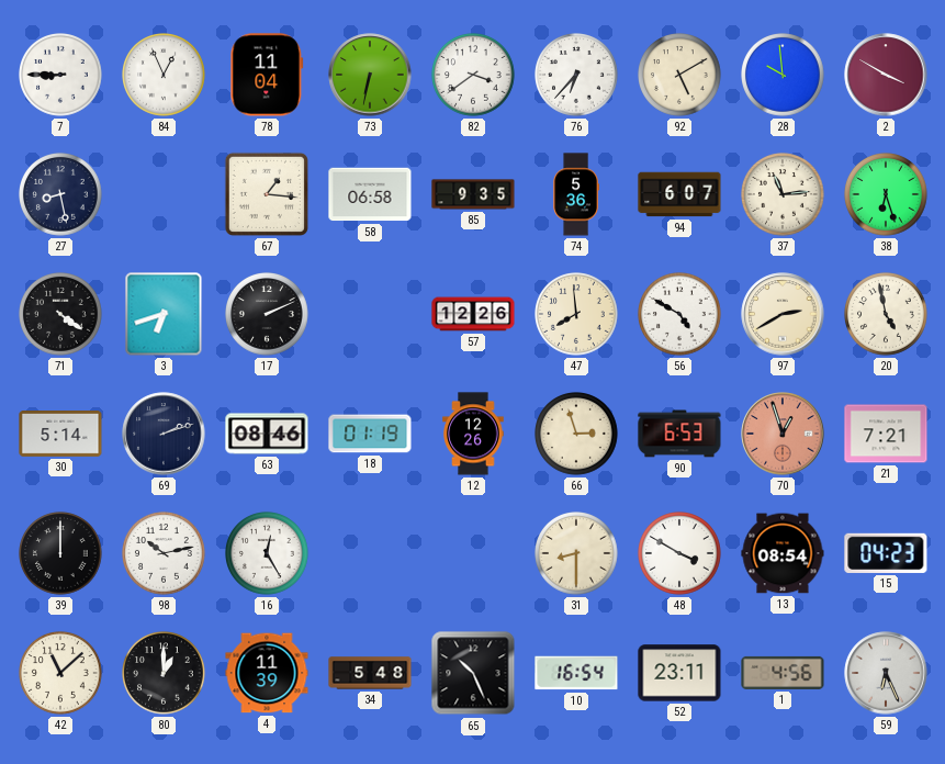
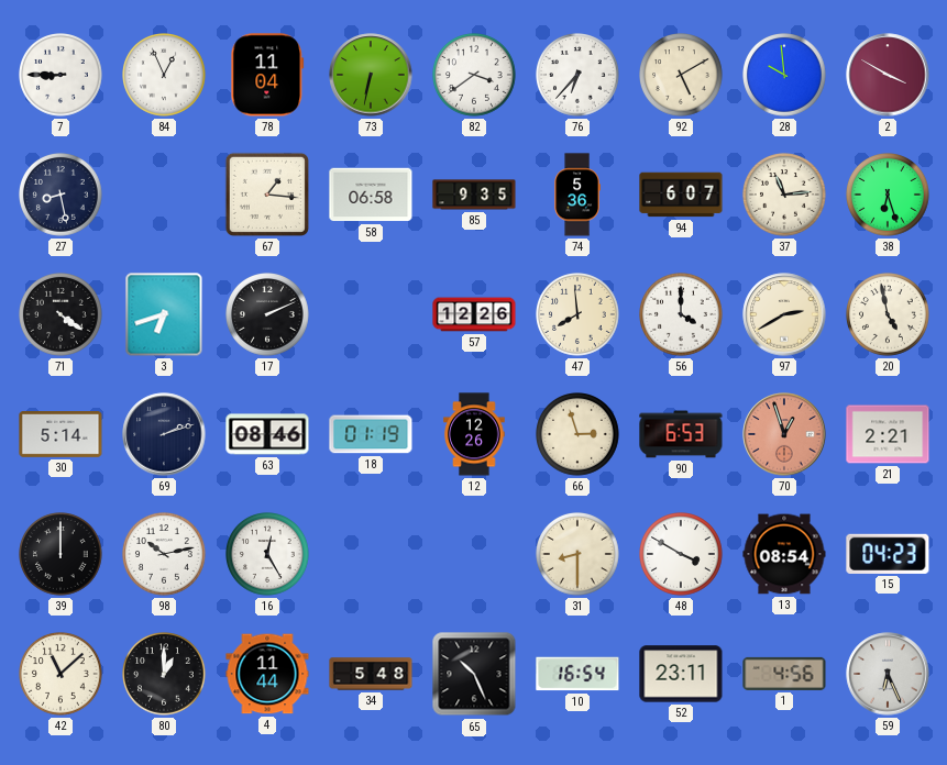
56: 4:50 -> 4:00 (682, 315)
21: 7:21 -> 2:21 (888, 434)
4: 11:39 -> 11:44 (267, 674)
